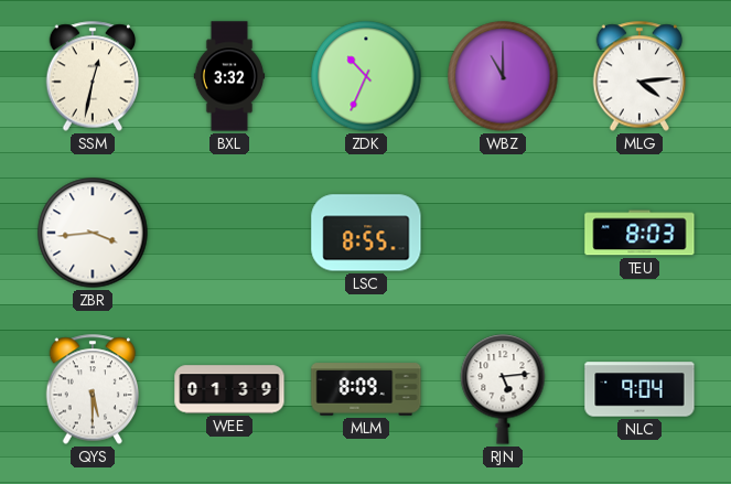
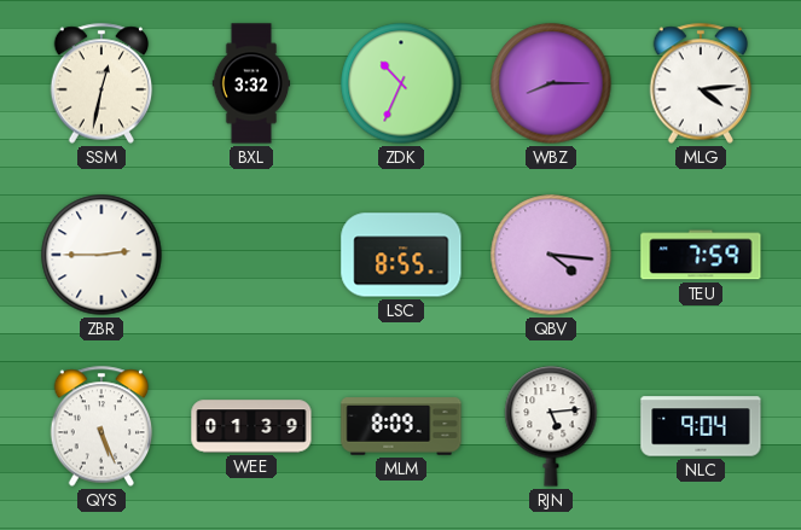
WBZ: 11:00 -> 8:15 (551, 83)
ZBR: 3:44 -> 2:45 (101, 255)
QBV: none -> 4:16 (551, 255)
TEU: 8:03 -> 7:59 (701, 255)
QYS: 5:30 -> 5:26 (101, 426)
